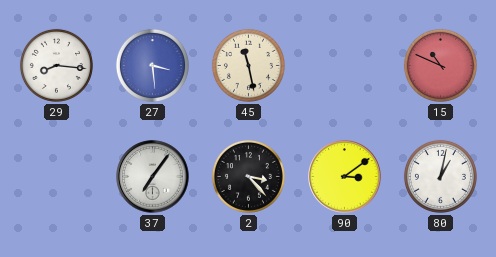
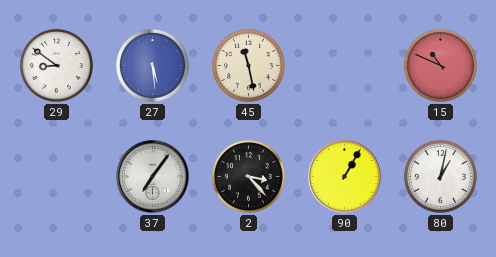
29: 8:16 -> 8:51 (56, 65)
27: 3:29 -> 5:29 (152, 65)
90: 3:09 -> 1:05 (345, 177)
